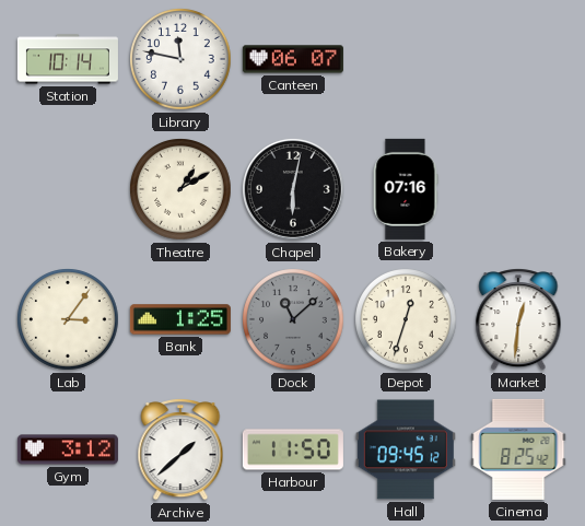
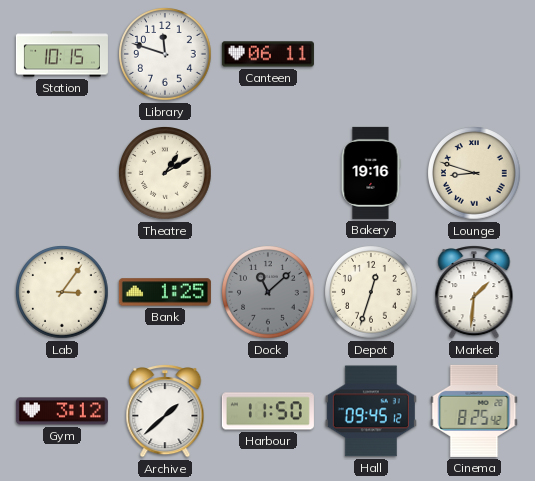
Station: 10:14 -> 10:15 (62, 54)
Library: 11:47 -> 11:48 (165, 54)
Canteen: 06:07 -> 06:11 (268, 54)
Chapel: 6:02 -> none (293, 189)
Bakery: 07:16 -> 19:16 (371, 173)
Lounge: none -> 8:48 (474, 173)
Market: 12:31 -> 1:31 (474, 293)
